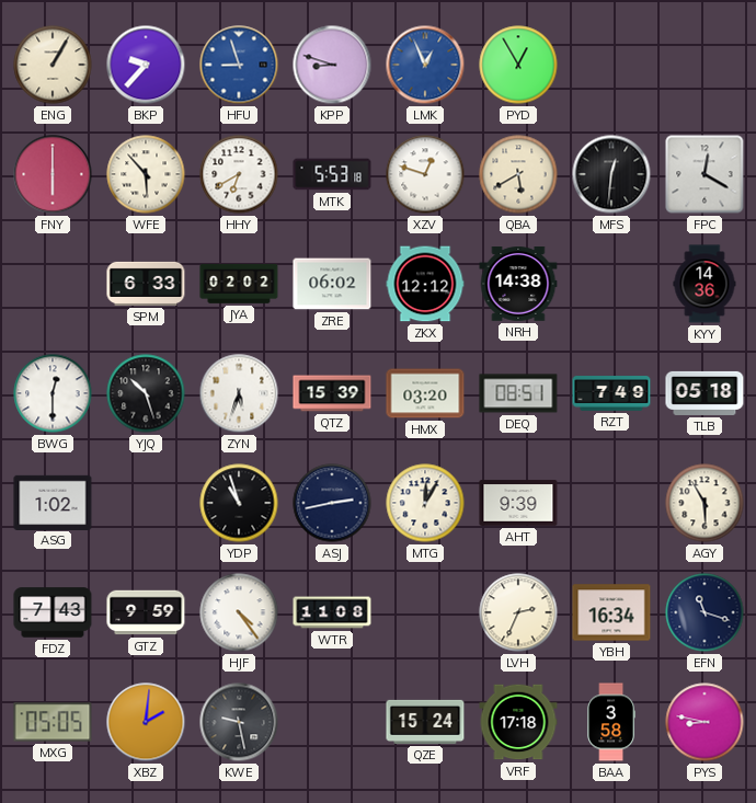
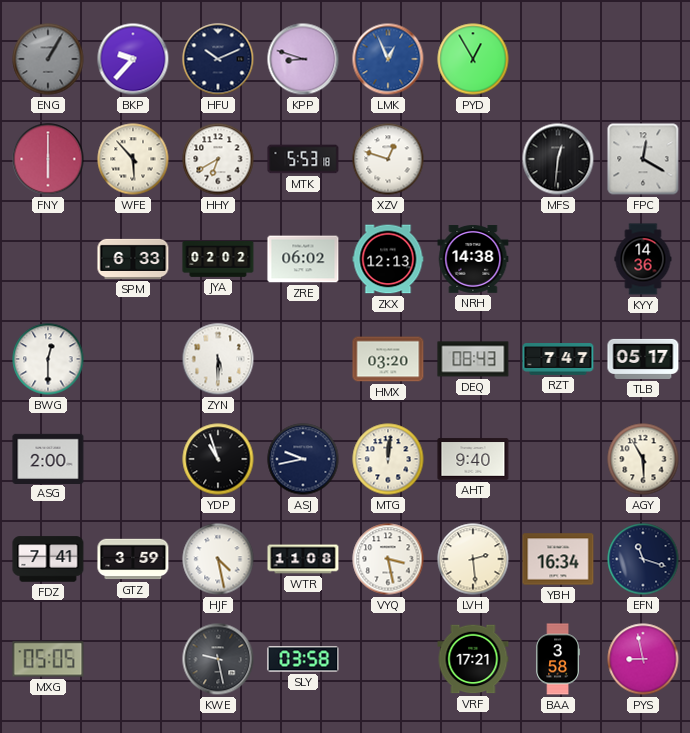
ENG dial: cream -> grey (48, 59)
HFU: 8:57 -> 10:11 (218, 59)
HFU dial: blue -> navy (218, 59)
QBA: 5:40 -> none (518, 174)
ZKX: 12:12 -> 12:13 (388, 259)
YJQ: 10:27 -> none (146, 393)
ZYN: 5:33 -> 5:30 (218, 359)
QTZ: 15:39 -> none (332, 393)
DEQ: 08:51 -> 08:43 (473, 359)
RZT: 7:49 -> 7:47 (558, 359)
TLB: 05:18 -> 05:17 (643, 359)
ASG: 1:02 -> 2:00 (48, 458)
ASJ: 2:43 -> 9:43 (303, 459)
MTG: 12:05 -> 12:01 (388, 459)
AHT: 9:39 -> 9:40 (473, 459)
FDZ: 7:43 -> 7:41 (48, 559)
GTZ: 9:59 -> 3:59 (133, 559)
HJF: 4:24 -> 4:28 (218, 559)
VYQ: none -> 3:28 (388, 559)
LVH: 2:34 -> 2:29 (473, 559)
XBZ: 2:01 -> none (146, 722)
SLY: none -> 03:58 (303, 659)
QZE: 15:24 -> none (425, 722)
VRF: 17:18 -> 17:21 (473, 659)
PYS: 8:47 -> 8:58 (643, 659)
